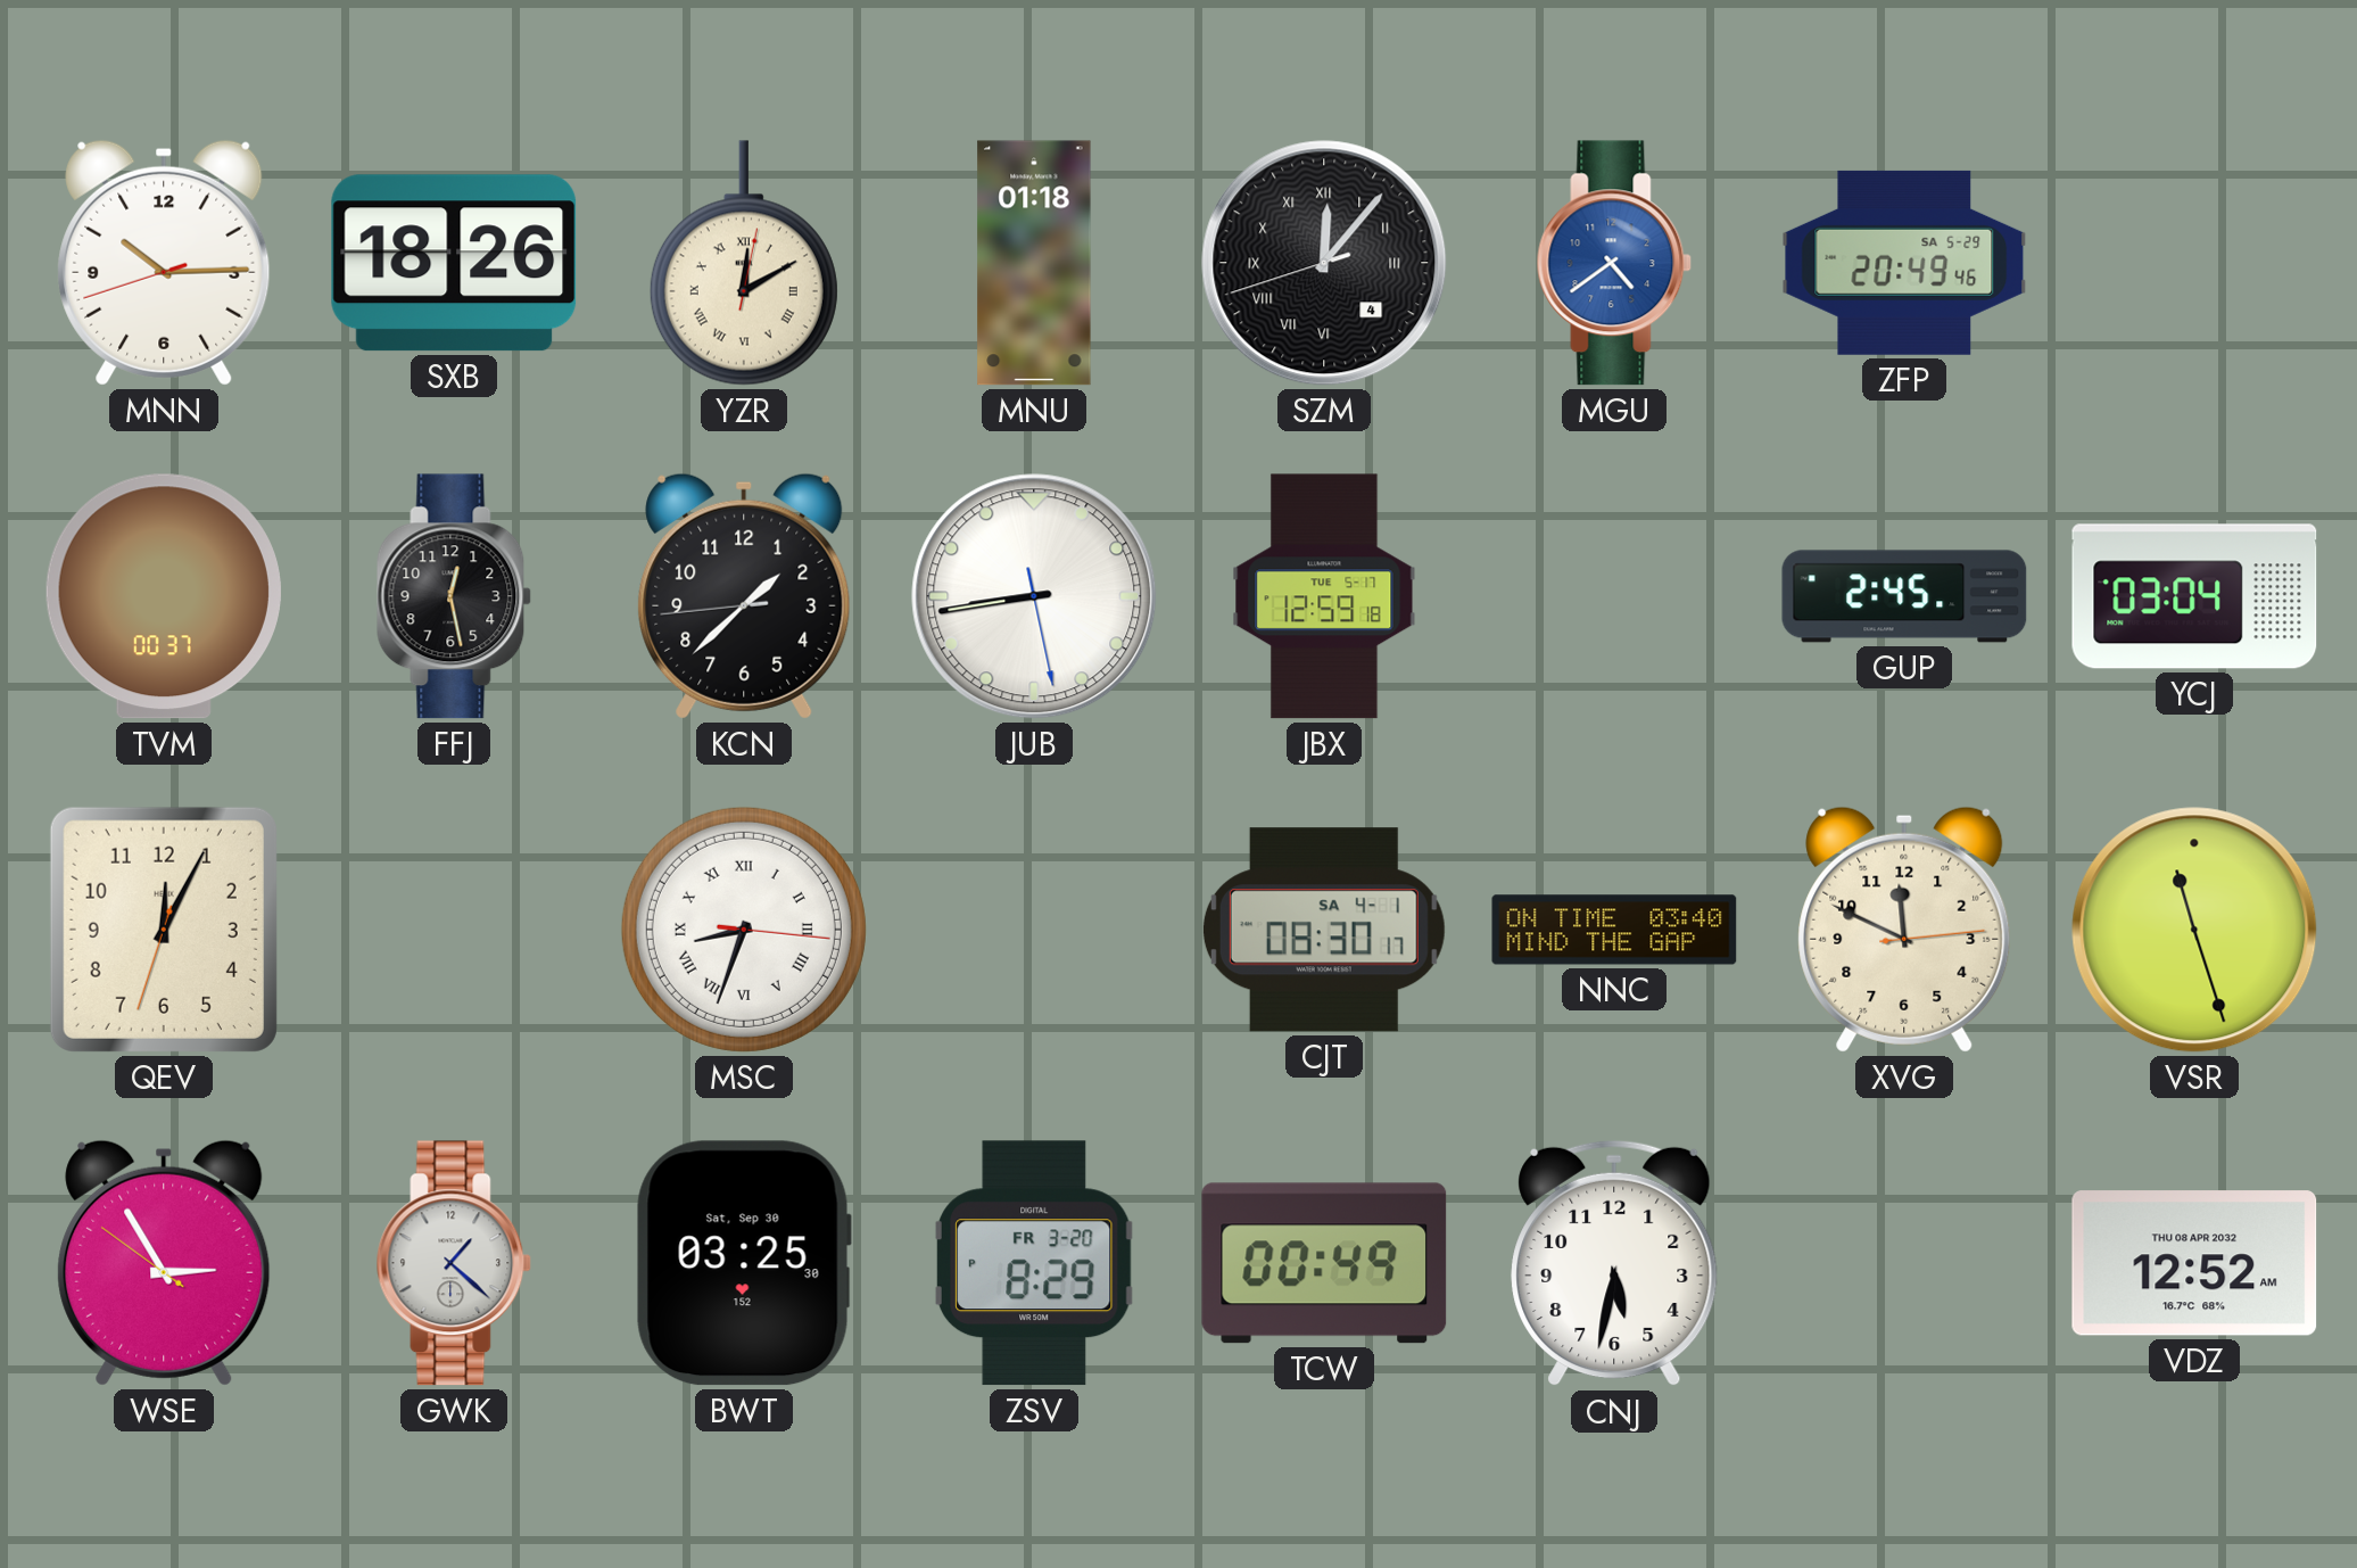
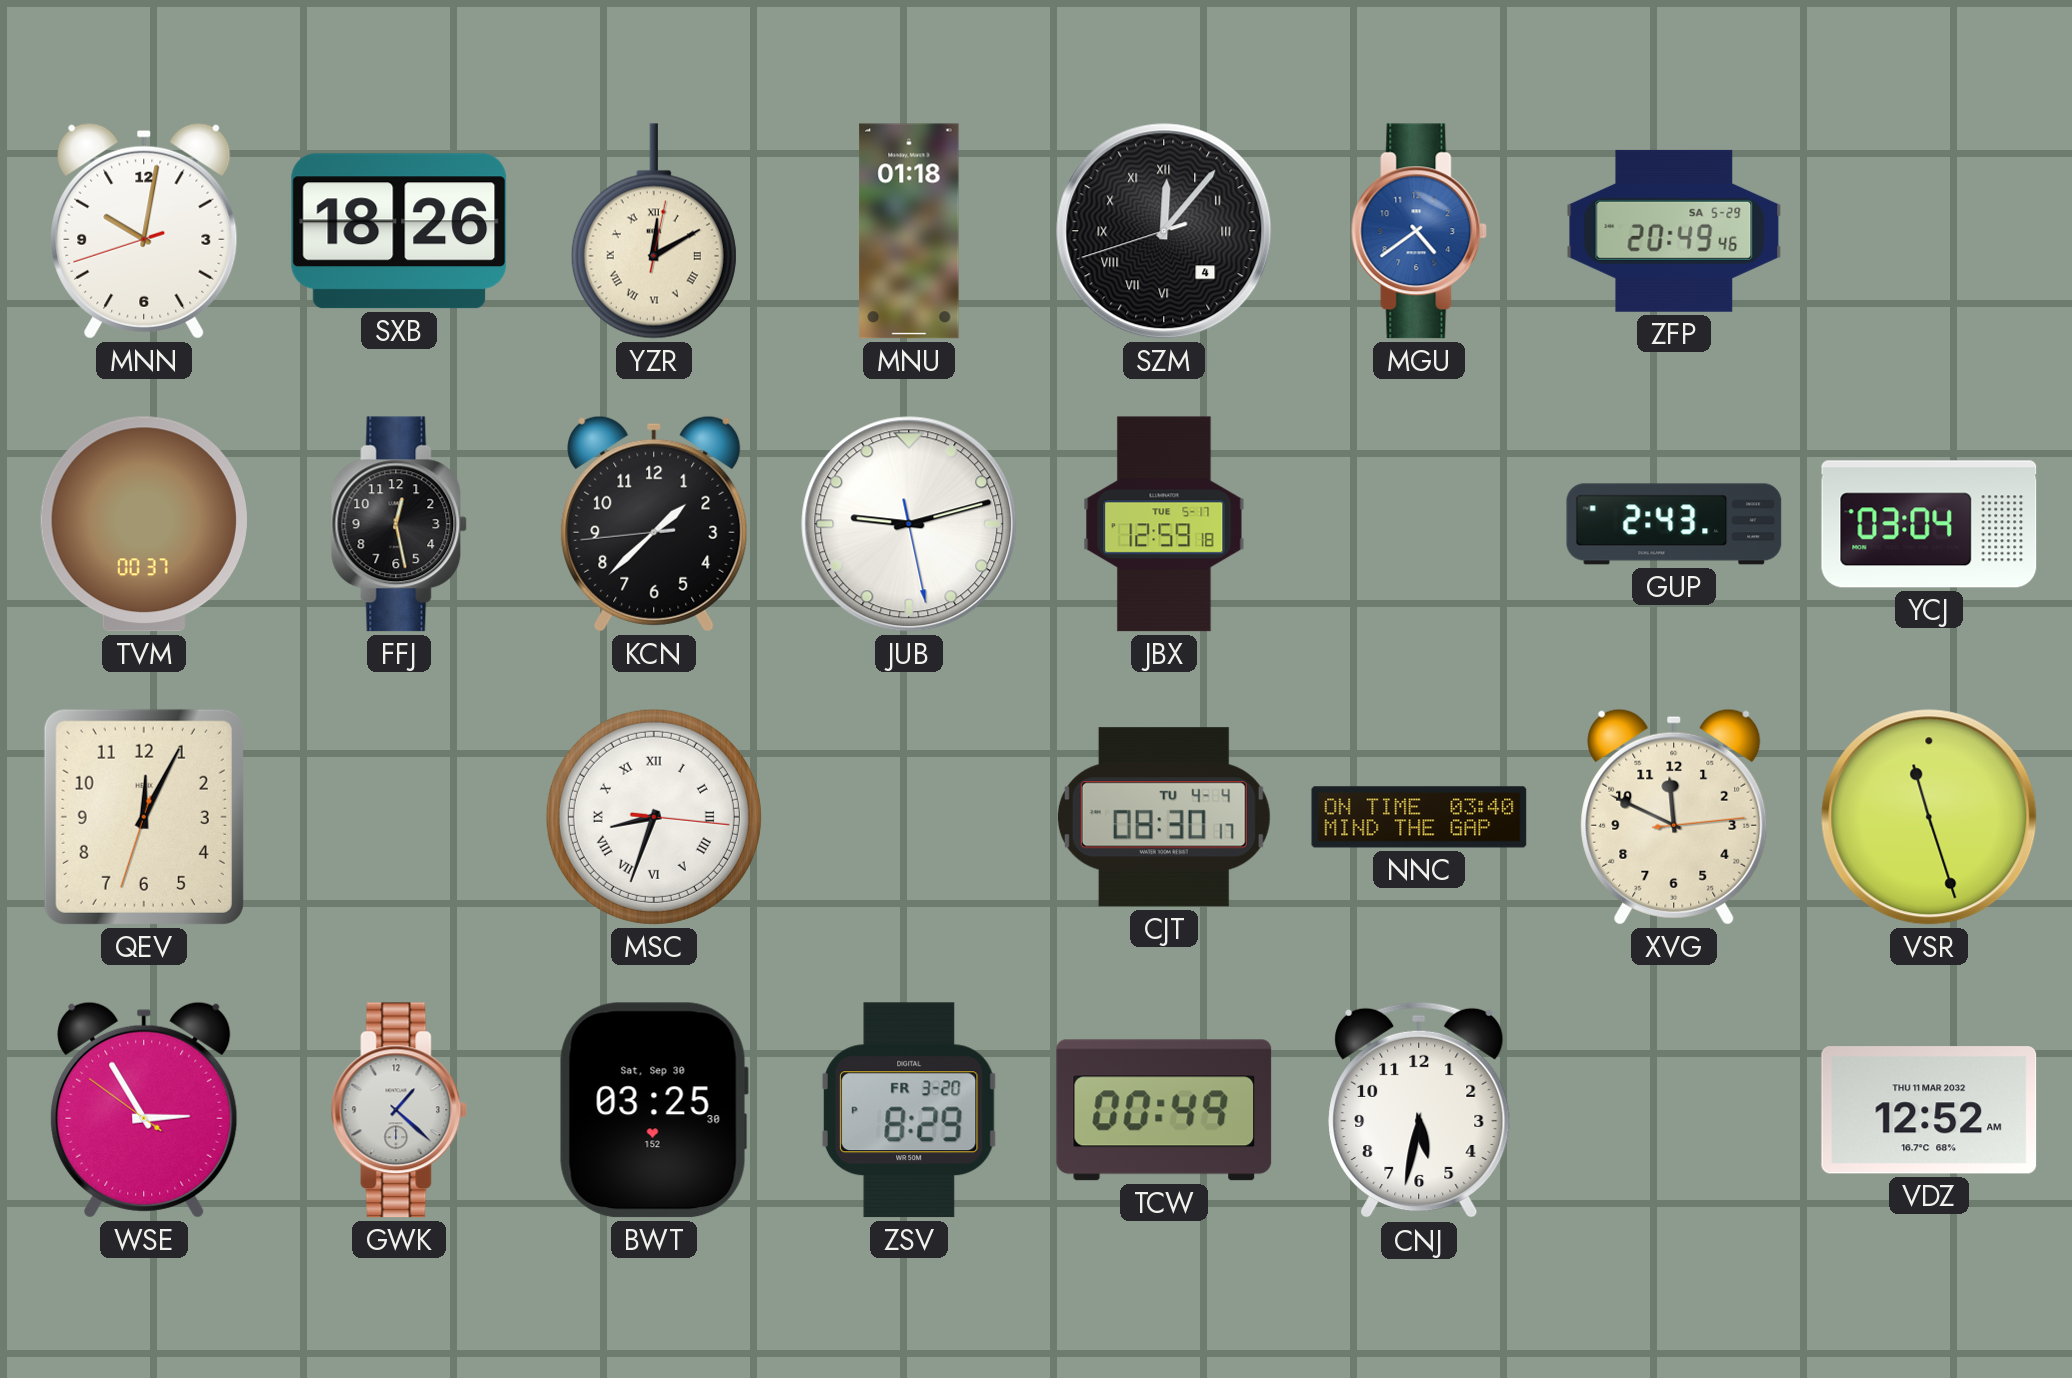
MNN: 10:14 -> 10:01 (144, 231)
JUB: 8:43 -> 9:12 (909, 524)
GUP: 2:45 -> 2:43 (1674, 524)
CJT date: SA 4-1 -> TU 4-4 (1164, 817)
VDZ date: THU 08 APR 2032 -> THU 11 MAR 2032 (1929, 1110)
